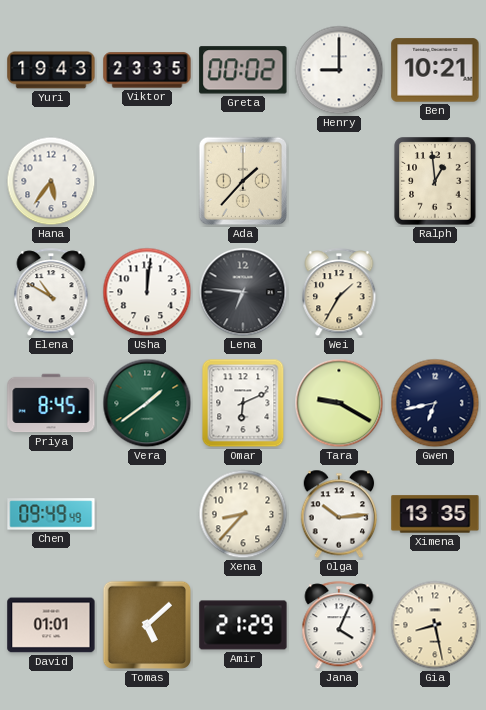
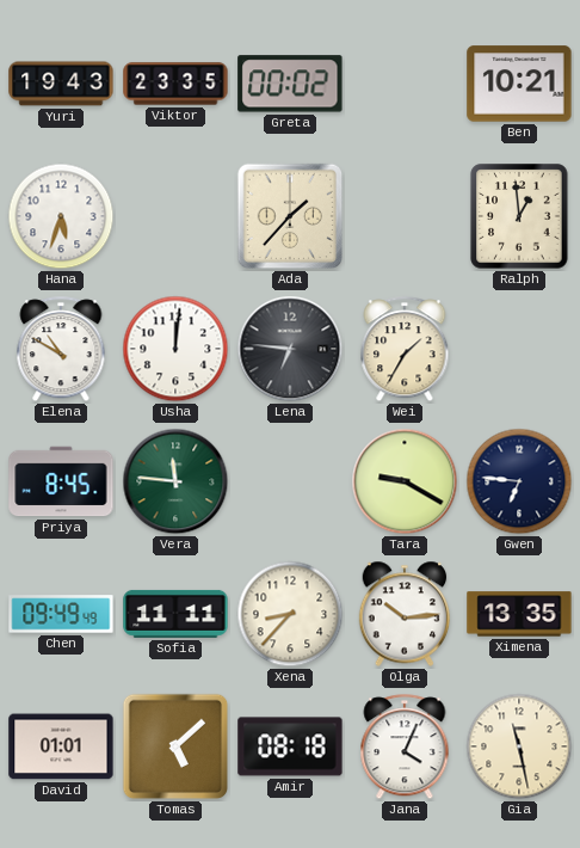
Henry: 9:00 -> none (339, 70)
Hana: 5:36 -> 5:33 (61, 216)
Vera: 1:39 -> 11:46 (175, 481)
Omar: 6:11 -> none (243, 403)
Gwen: 6:43 -> 6:46 (519, 481)
Sofia: none -> 11:11 (175, 614)
Amir: 21:29 -> 08:18 (290, 746)
Gia: 8:28 -> 11:28 (519, 746)
